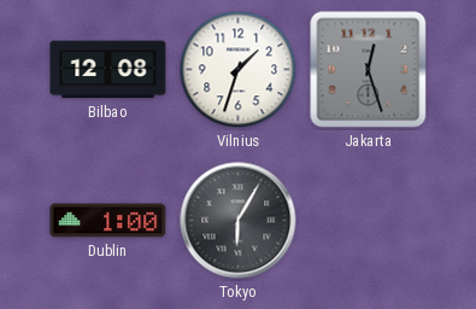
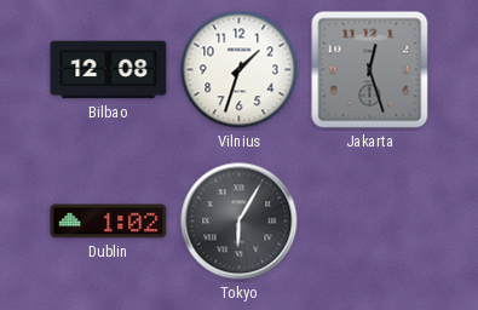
Dublin: 1:00 -> 1:02 (109, 222)
